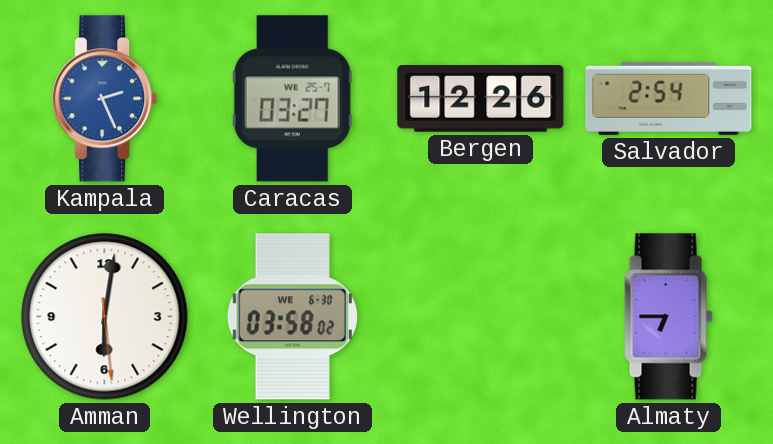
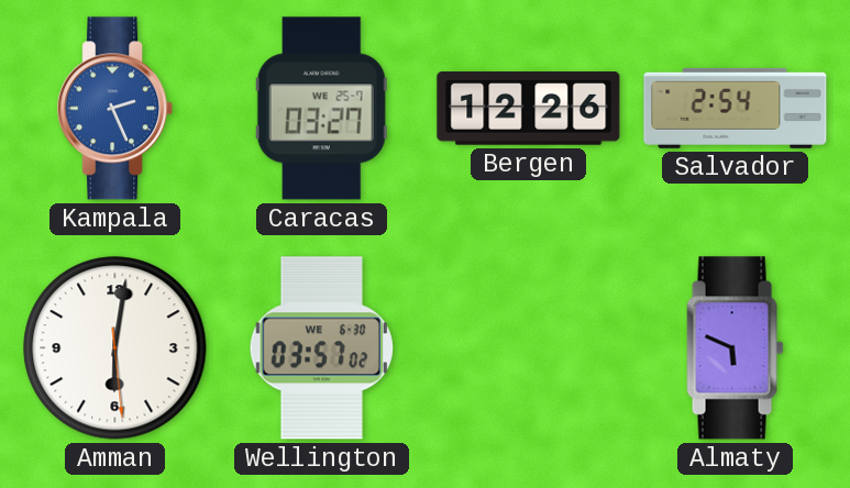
Wellington: 03:58 -> 03:57 (321, 348)
Almaty: 6:45 -> 5:49 (736, 348)
